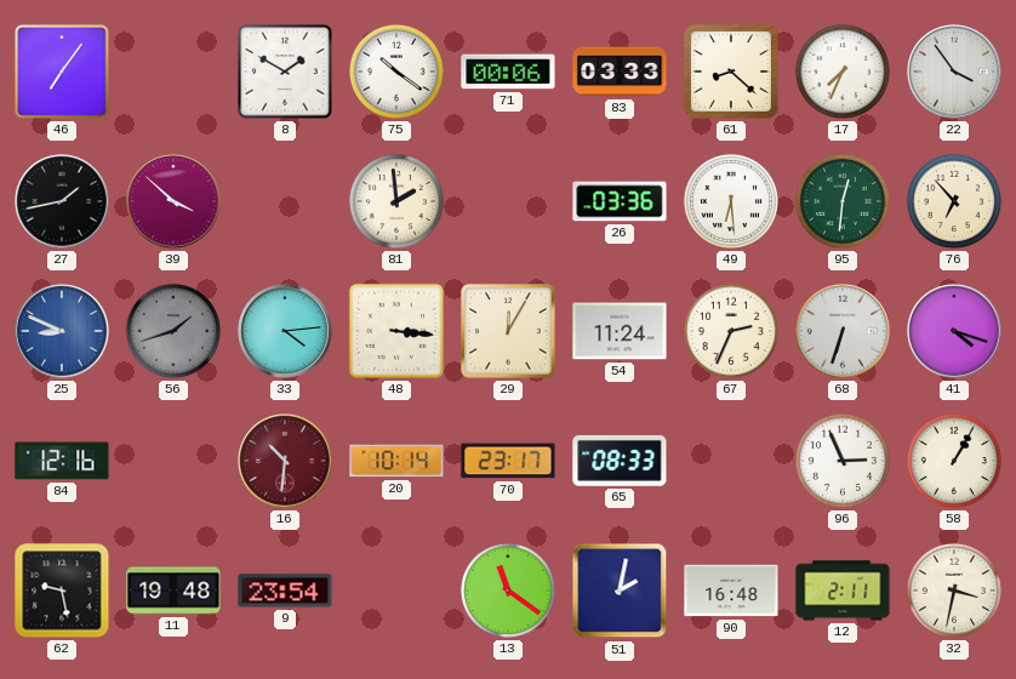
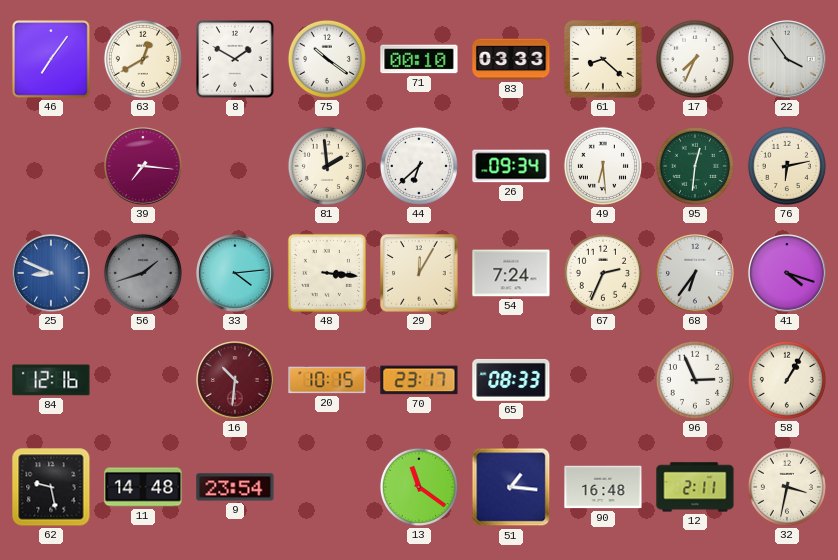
63: none -> 12:40 (143, 59)
71: 00:06 -> 00:10 (419, 59)
27: 1:43 -> none (62, 201)
39: 3:52 -> 7:16 (143, 166)
44: none -> 6:38 (419, 166)
26: 03:36 -> 09:34 (511, 166)
76: 6:53 -> 6:13 (787, 166)
54: 11:24 -> 7:24 (511, 273)
68: 6:33 -> 6:36 (695, 273)
20: 10:14 -> 10:15 (327, 380)
11: 19:48 -> 14:48 (143, 487)
51: 2:02 -> 1:16 (511, 487)
